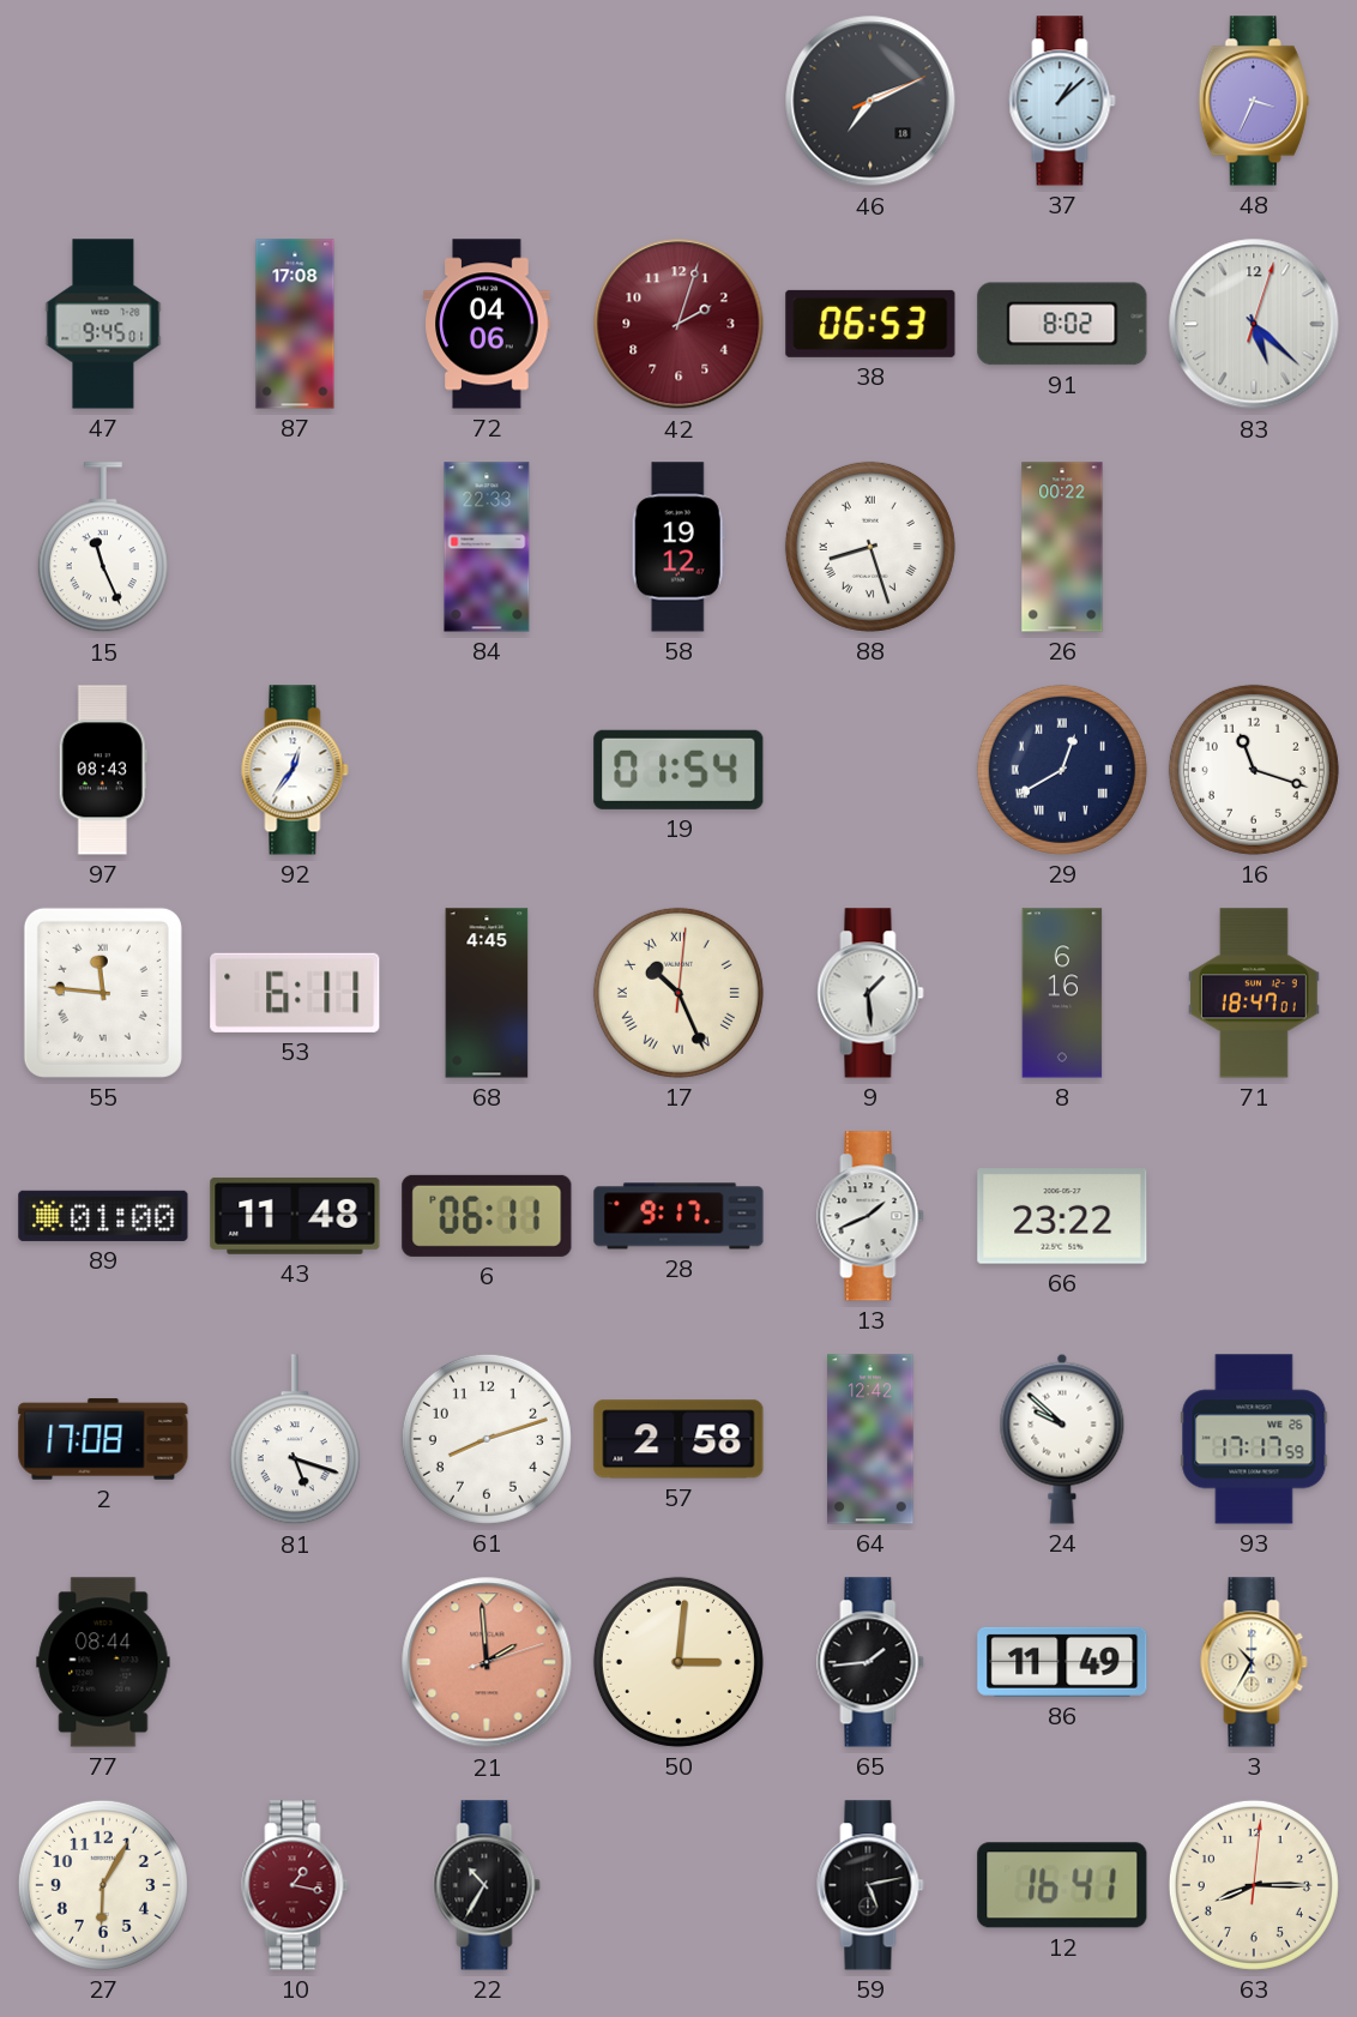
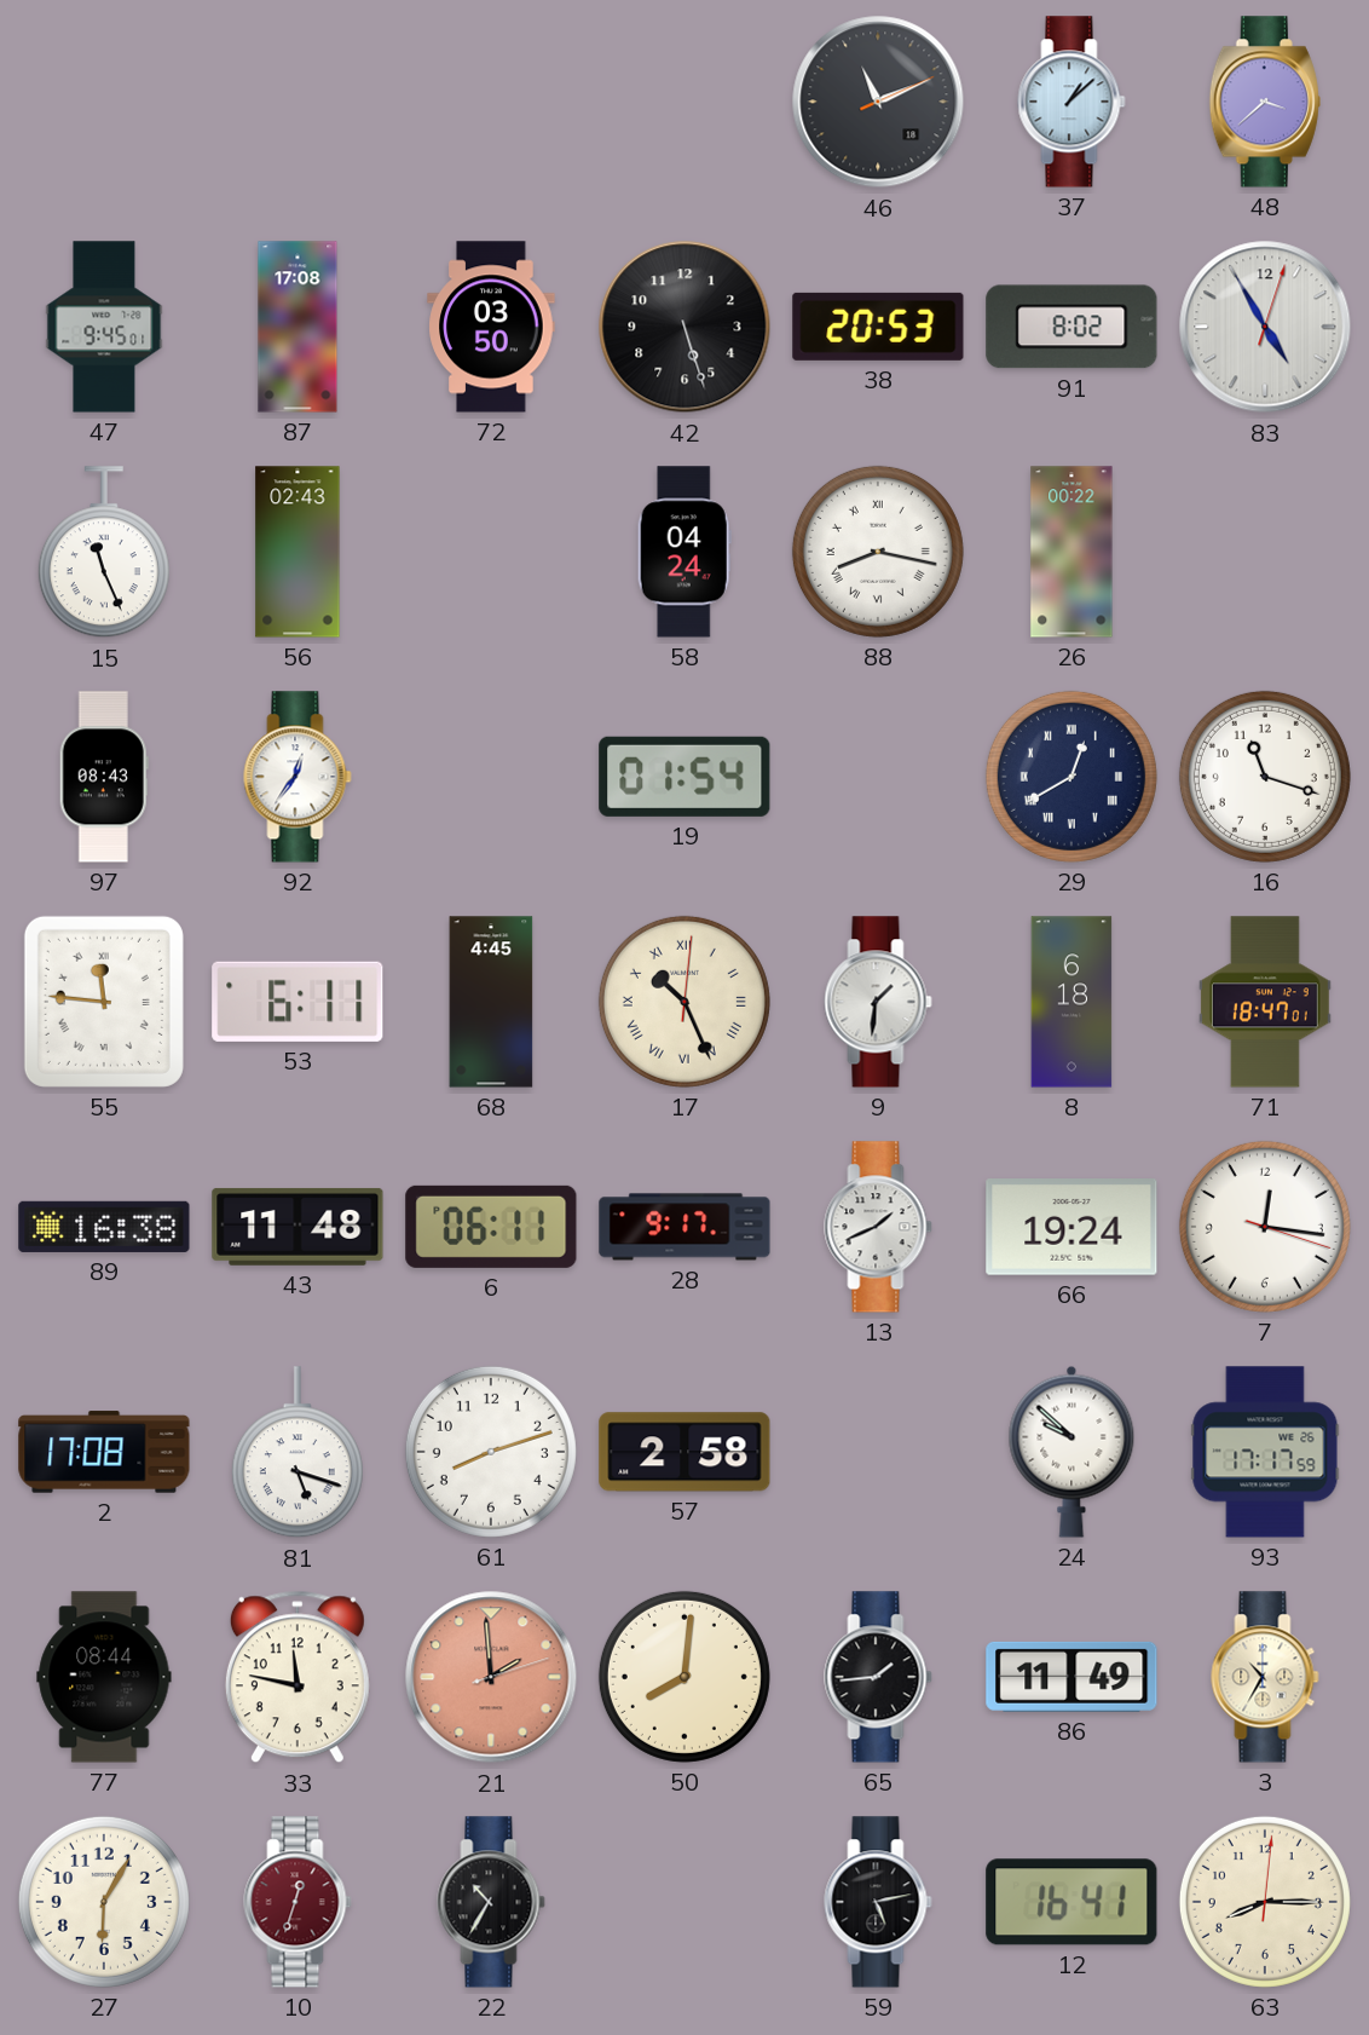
46: 7:11 -> 11:11 (878, 102)
48: 3:34 -> 3:38 (1265, 102)
72: 04:06 -> 03:50 (491, 327)
42: 2:03 -> 5:27 (684, 327)
42 dial: burgundy -> black (684, 327)
38: 06:53 -> 20:53 (878, 327)
83: 5:22 -> 4:55 (1265, 327)
56: none -> 02:43 (298, 552)
84: 22:33 -> none (487, 547)
58: 19:12 -> 04:24 (684, 552)
88: 8:27 -> 8:17 (878, 552)
9: 1:29 -> 1:31 (878, 1002)
8: 6:16 -> 6:18 (1071, 1002)
89: 01:00 -> 16:38 (104, 1227)
66: 23:22 -> 19:24 (1071, 1227)
7: none -> 12:16 (1265, 1227)
64: 12:42 -> none (870, 1439)
33: none -> 11:47 (298, 1677)
50: 3:01 -> 8:01 (684, 1677)
10: 1:17 -> 12:33 (298, 1902)
